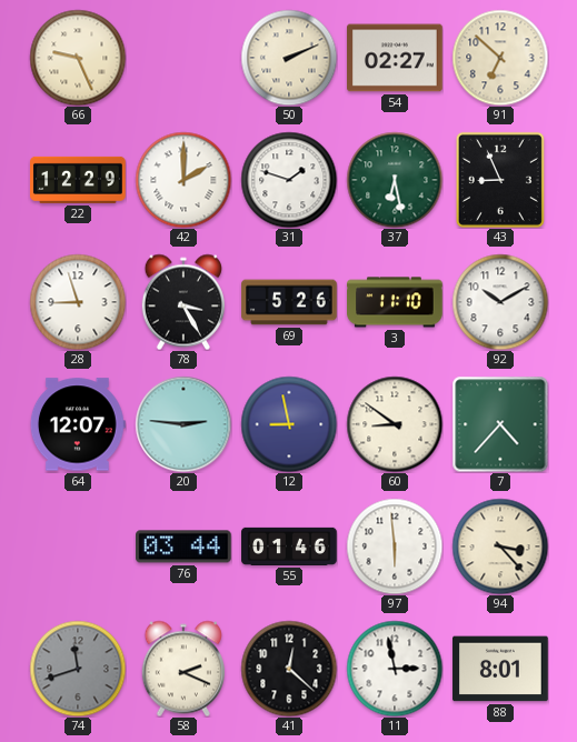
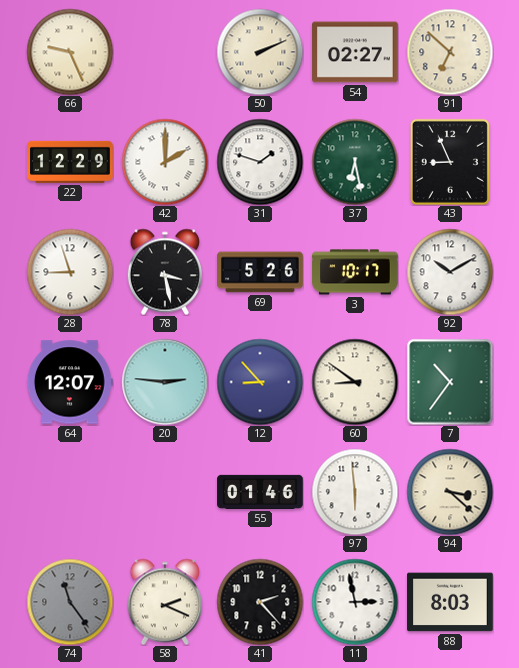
78: 3:25 -> 3:28 (164, 272)
3: 11:10 -> 10:17 (355, 272)
12: 8:58 -> 8:53 (260, 382)
7: 4:37 -> 10:36 (450, 382)
76: 03:44 -> none (185, 547)
94: 3:23 -> 3:22 (450, 492)
74: 11:42 -> 11:24 (70, 602)
41: 12:22 -> 2:23 (260, 602)
88: 8:01 -> 8:03 (450, 602)
